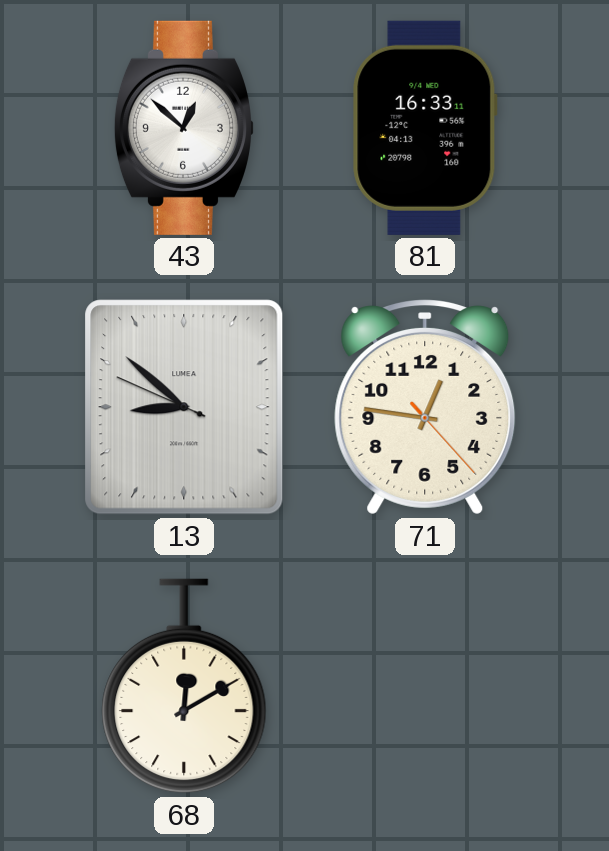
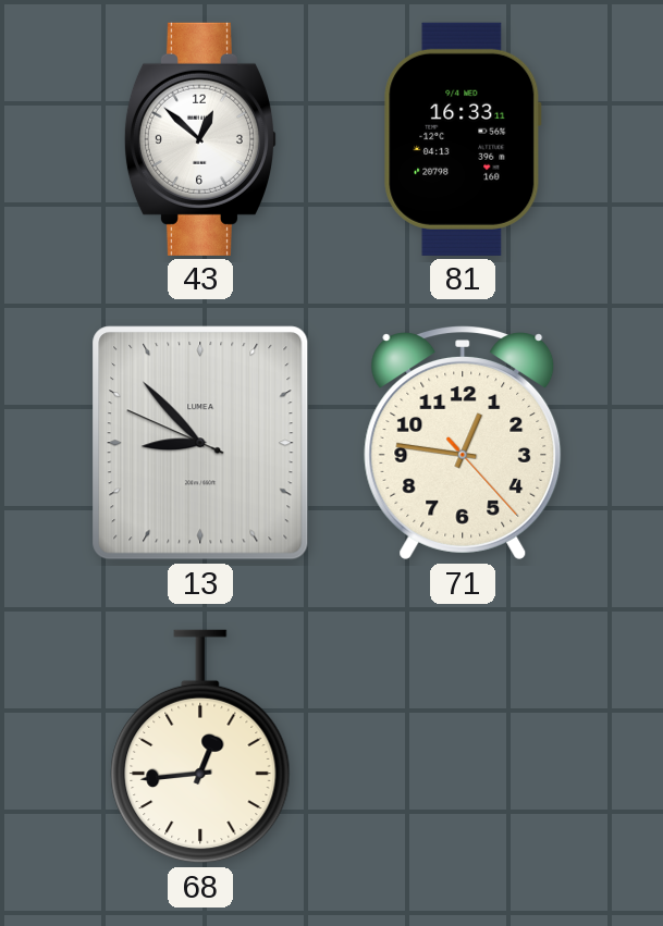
13: 8:51 -> 8:52 (200, 443)
68: 12:10 -> 12:44 (200, 746)
